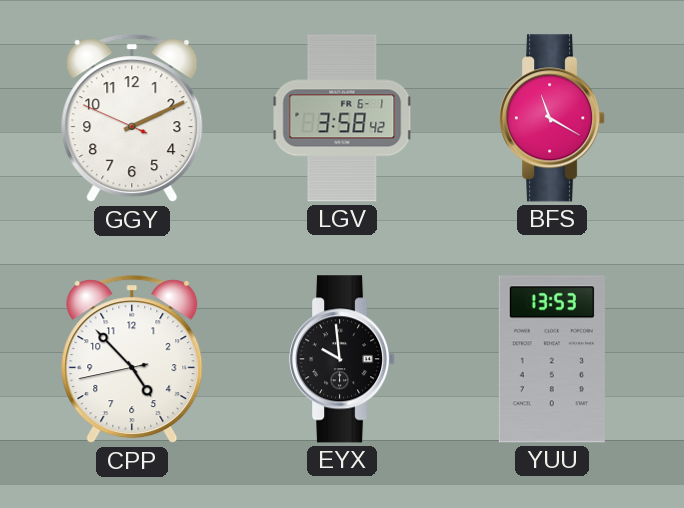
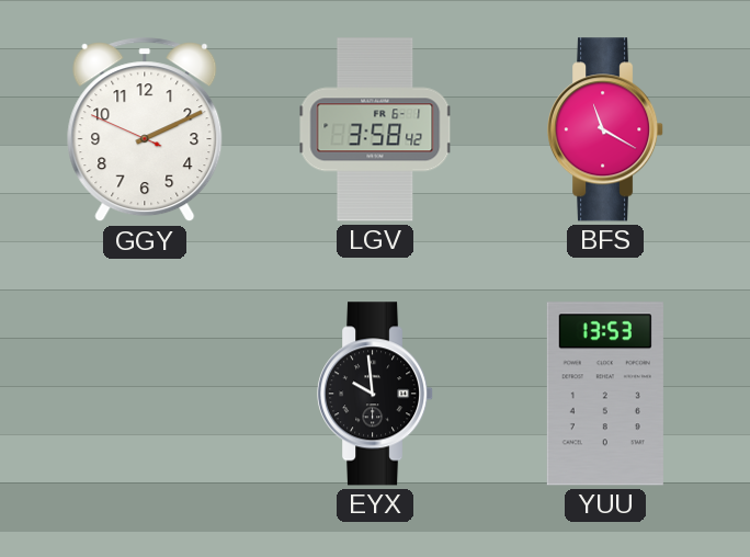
CPP: 4:52 -> none (132, 360)
